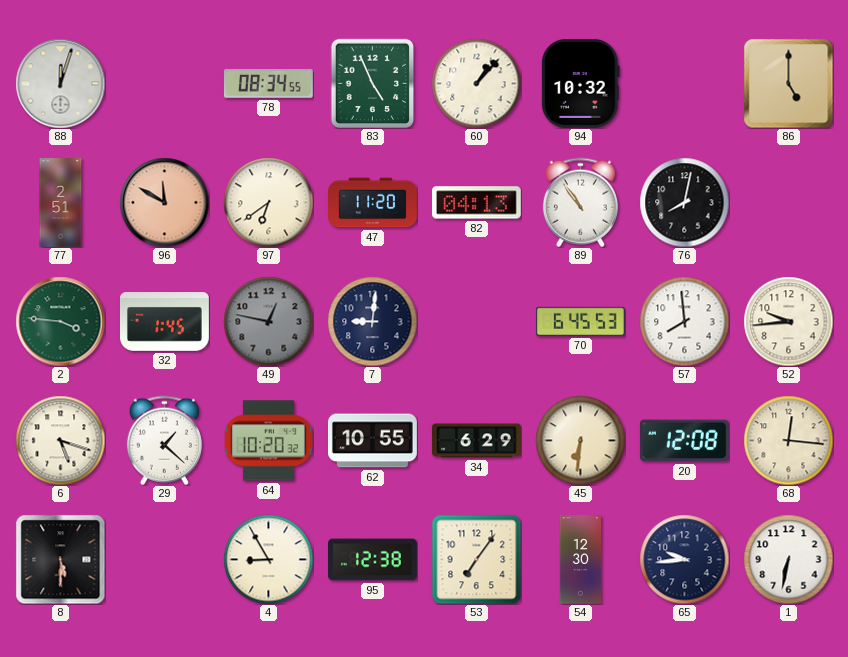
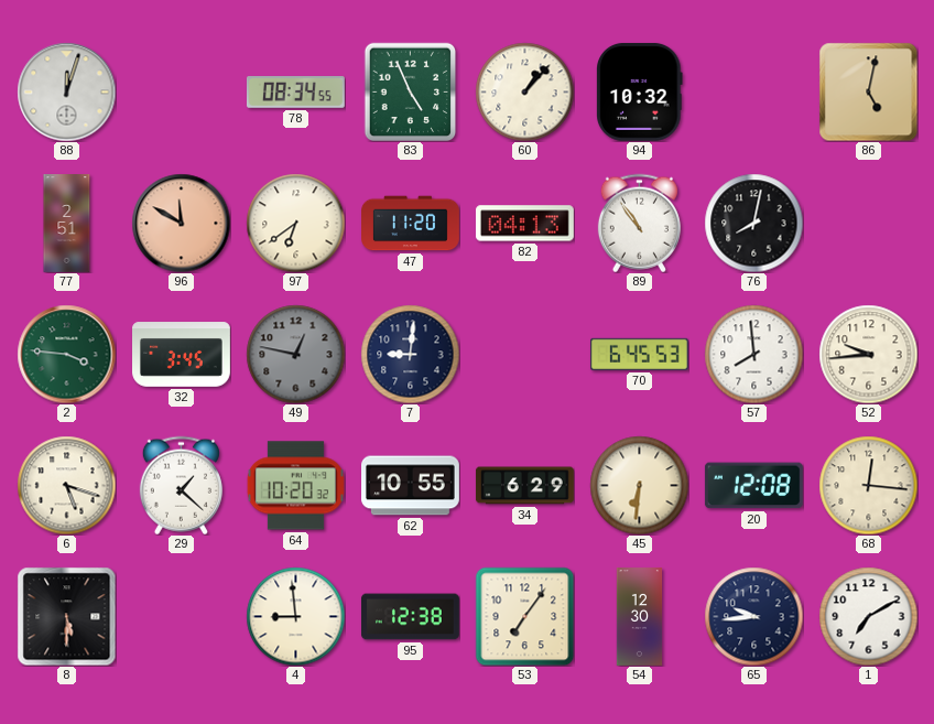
86: 5:00 -> 5:02 (868, 91)
32: 1:45 -> 3:45 (182, 355)
4: 8:55 -> 8:59 (295, 616)
1: 6:32 -> 7:10 (868, 616)
